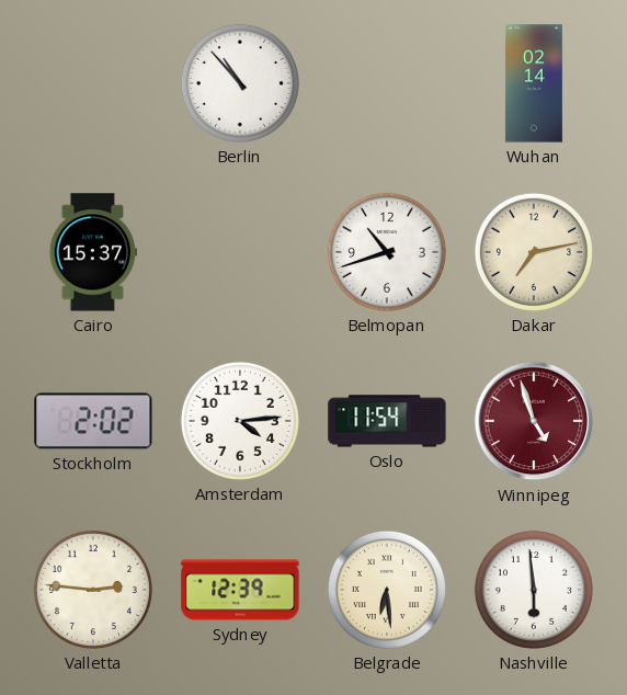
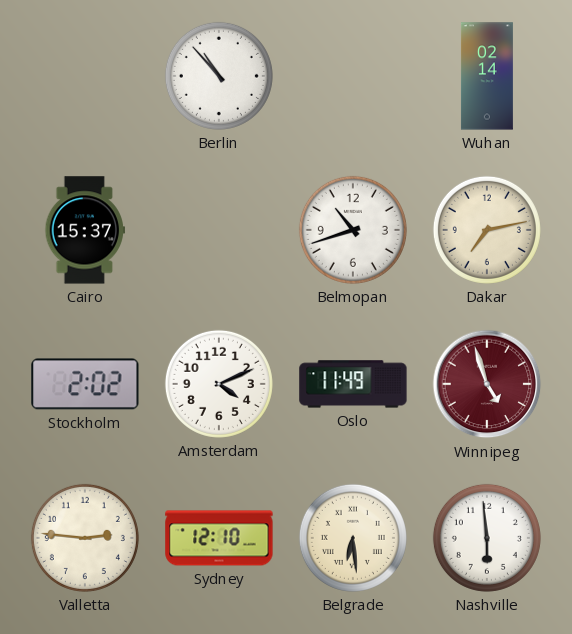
Amsterdam: 4:14 -> 4:11 (219, 384)
Oslo: 11:54 -> 11:49 (353, 384)
Sydney: 12:39 -> 12:10 (219, 538)
